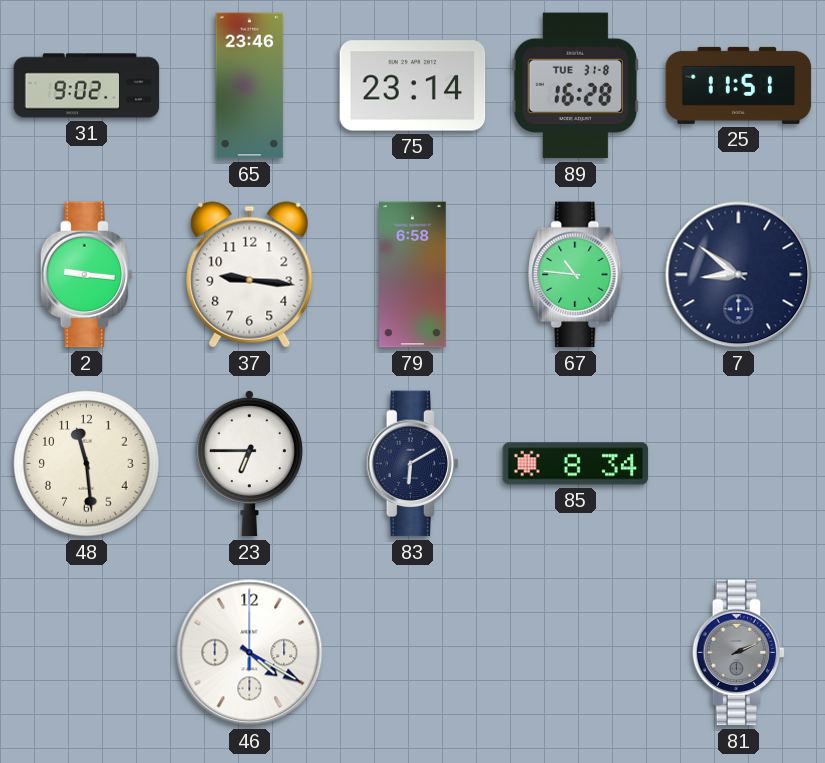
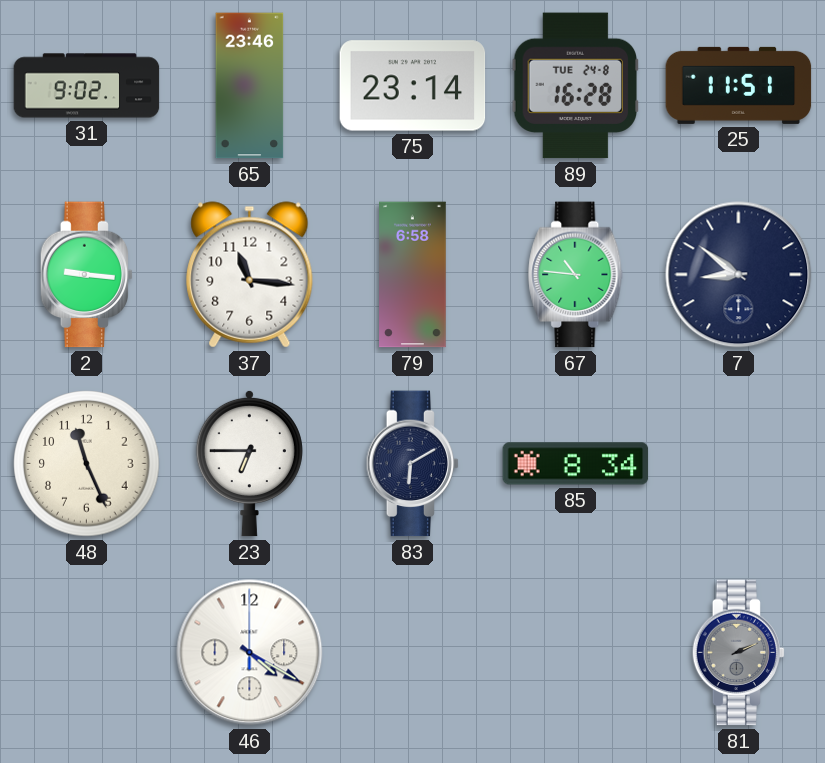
89 date: TUE 31-8 -> TUE 24-8 (576, 86)
37: 9:16 -> 11:16 (250, 275)
48: 11:29 -> 11:26 (87, 464)
